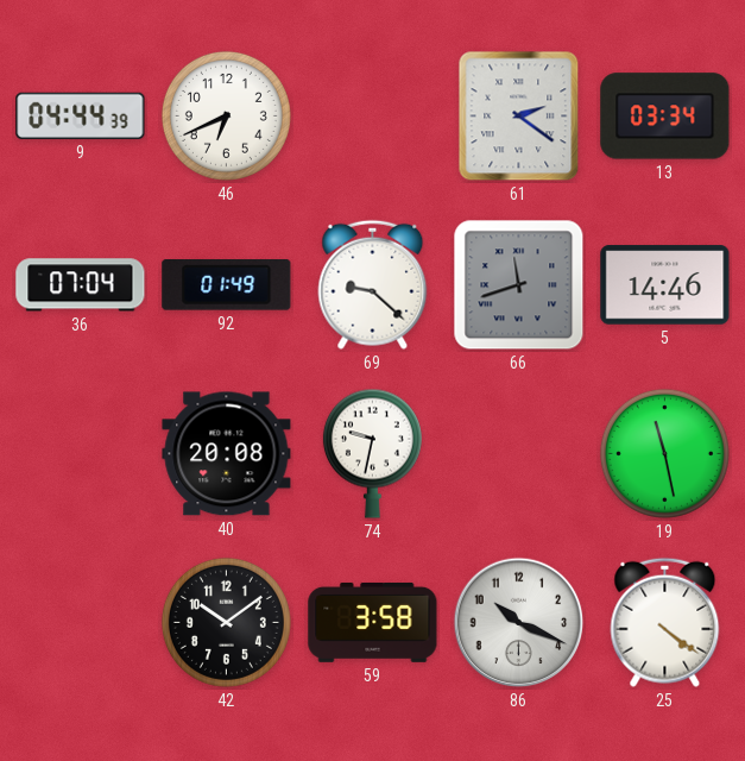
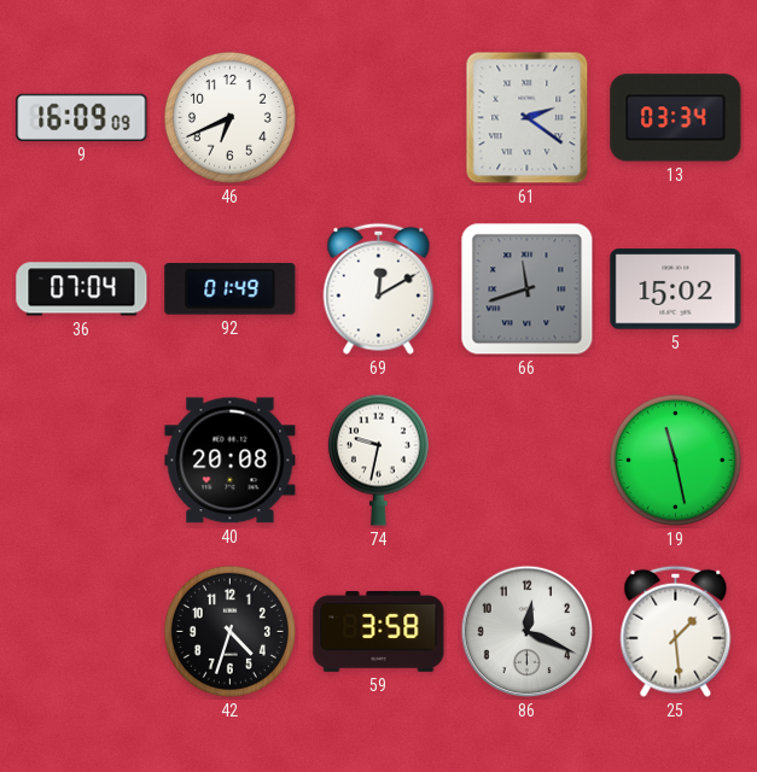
9: 04:44 -> 16:09 (82, 117)
69: 9:22 -> 12:10 (379, 288)
5: 14:46 -> 15:02 (676, 289)
42: 10:09 -> 4:33 (229, 631)
86: 10:19 -> 12:19 (528, 632)
25: 4:21 -> 1:29 (676, 631)
